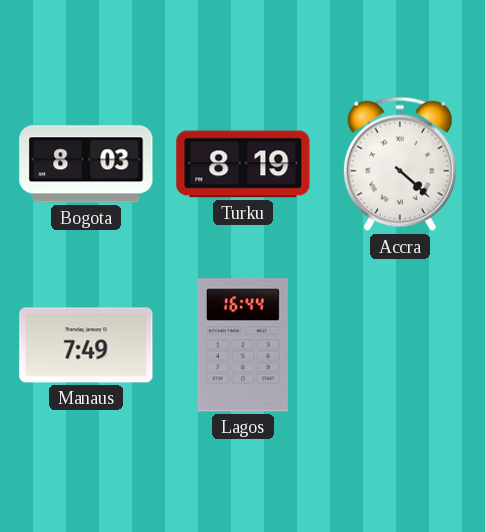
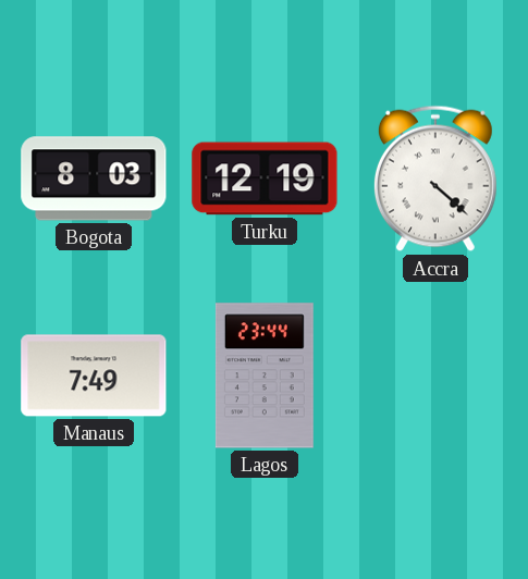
Turku: 8:19 -> 12:19 (265, 178)
Lagos: 16:44 -> 23:44 (265, 375)
